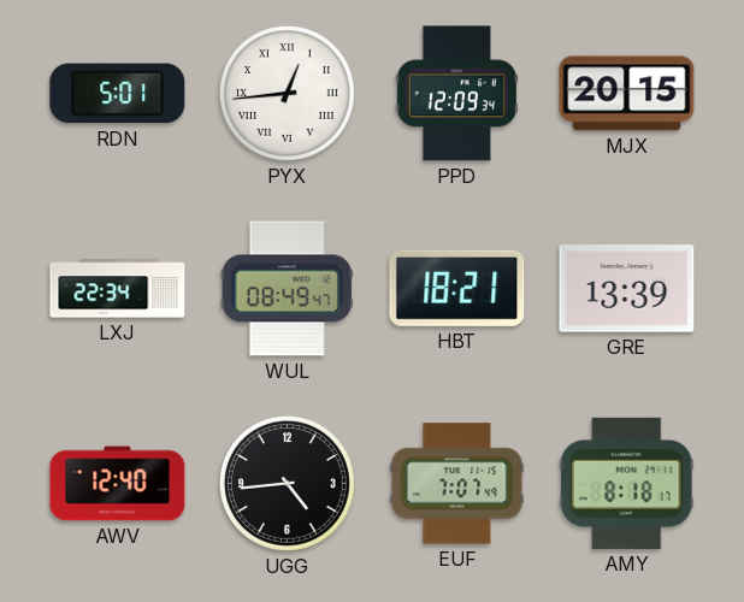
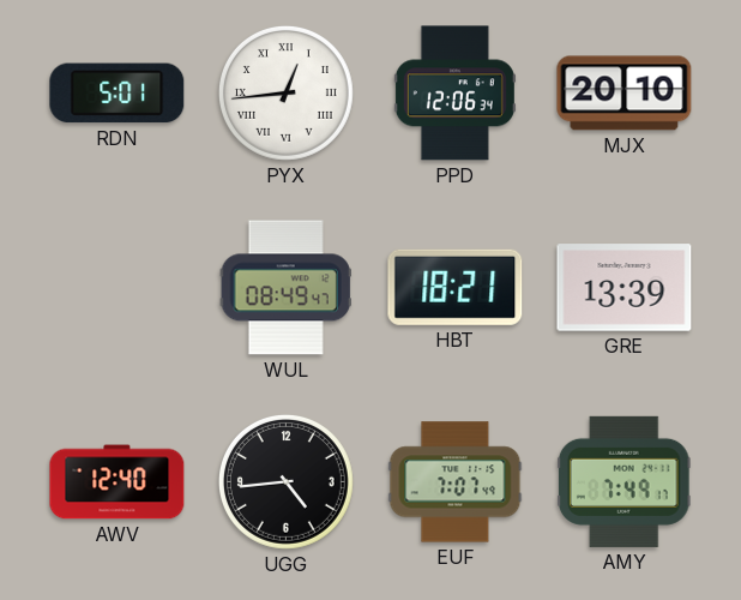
PPD: 12:09 -> 12:06 (454, 94)
MJX: 20:15 -> 20:10 (625, 94)
LXJ: 22:34 -> none (118, 289)
AMY: 8:18 -> 7:49 (623, 481)
